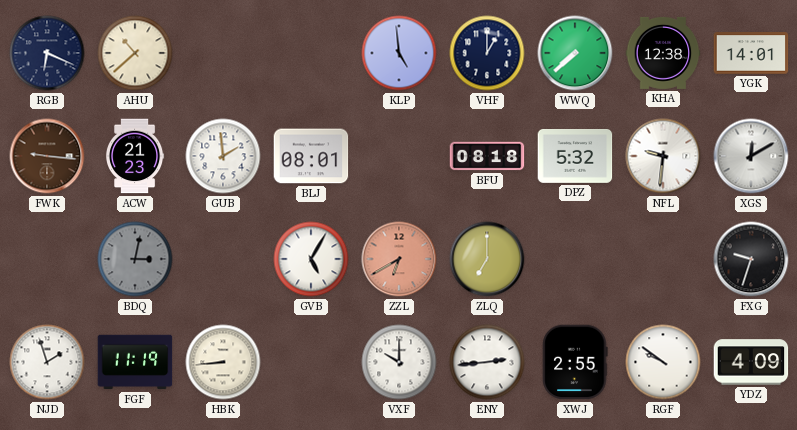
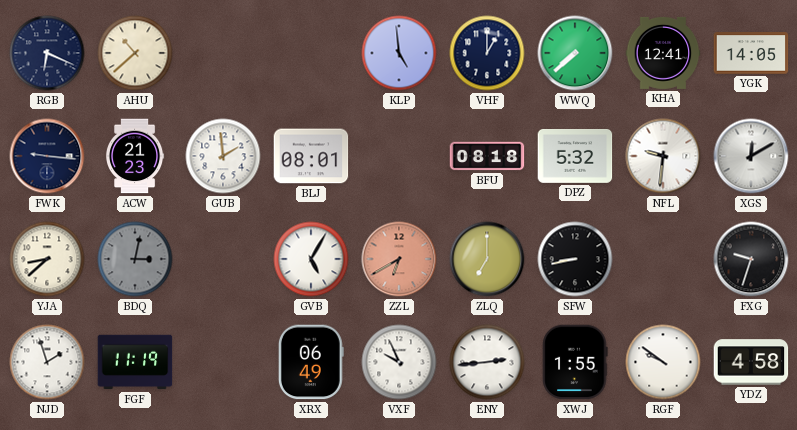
KHA: 12:38 -> 12:41 (663, 53)
YGK: 14:01 -> 14:05 (751, 53)
FWK dial: brown -> navy (47, 156)
YJA: none -> 8:38 (47, 259)
SFW: none -> 8:43 (575, 259)
HBK: 8:44 -> none (223, 362)
XRX: none -> 06:49 (311, 362)
VXF: 10:00 -> 9:56 (399, 362)
XWJ: 2:55 -> 1:55 (575, 362)
YDZ: 4:09 -> 4:58 (751, 362)
